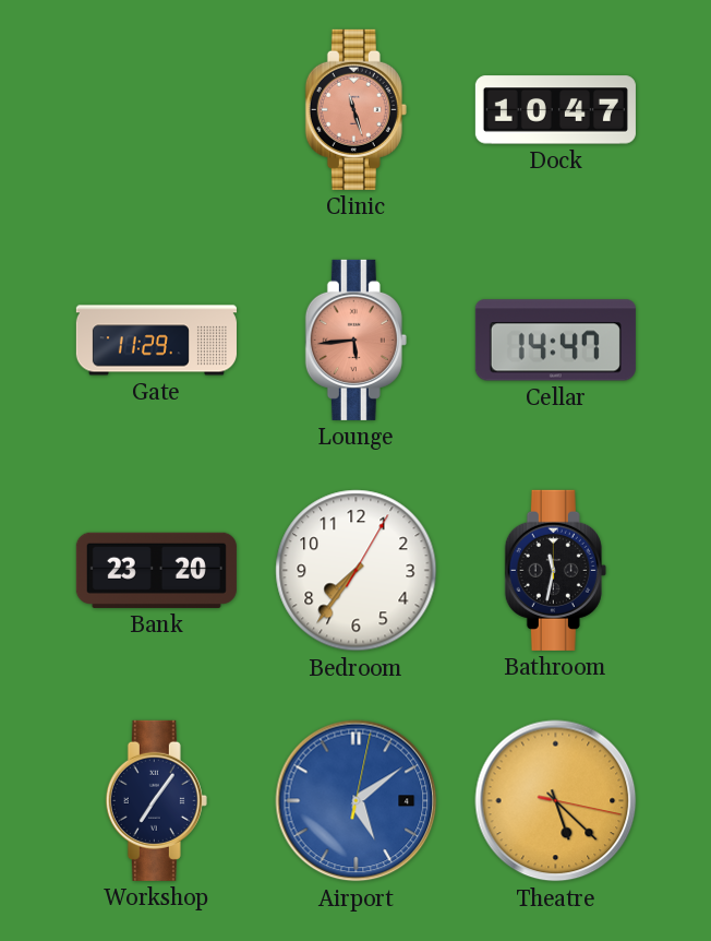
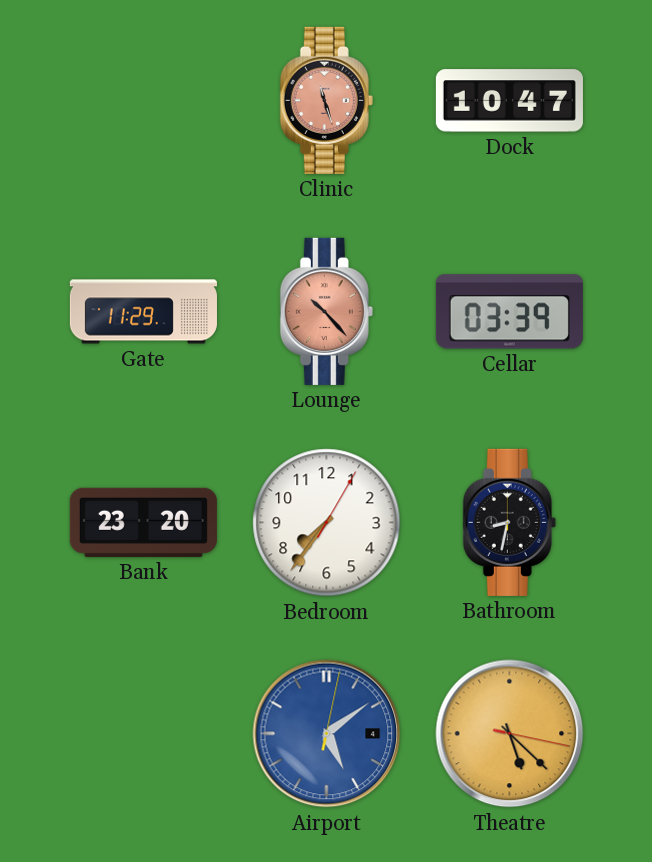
Lounge: 5:44 -> 10:23 (326, 311)
Cellar: 14:47 -> 03:39 (509, 312)
Bathroom: 11:32 -> 8:32 (509, 522)
Workshop: 7:06 -> none (156, 800)
